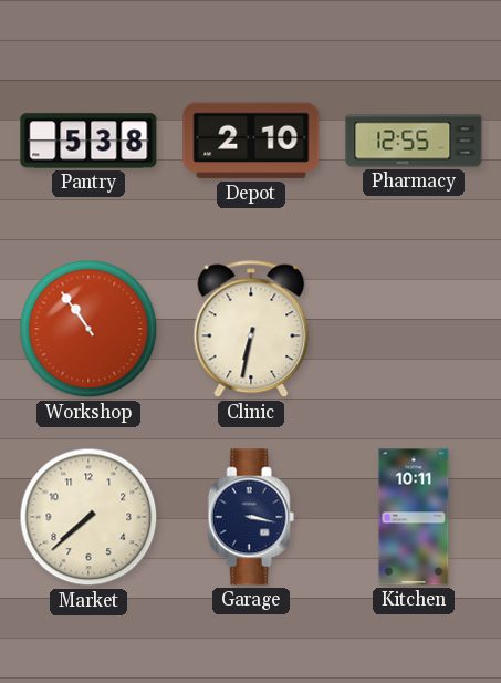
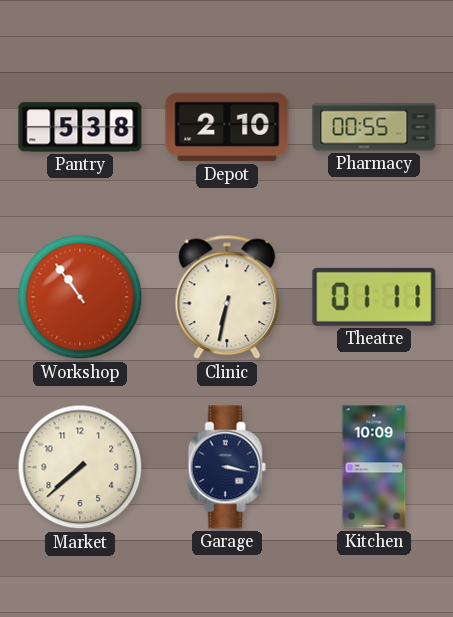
Pharmacy: 12:55 -> 00:55 (374, 127)
Theatre: none -> 01:11 (374, 297)
Kitchen: 10:11 -> 10:09 (374, 467)
